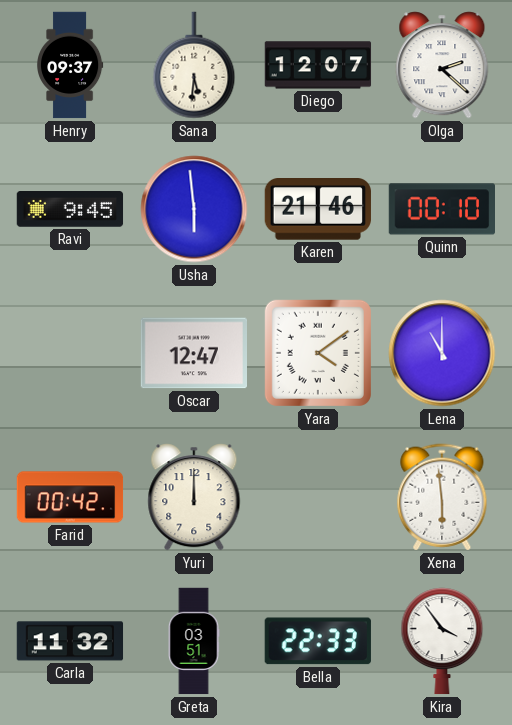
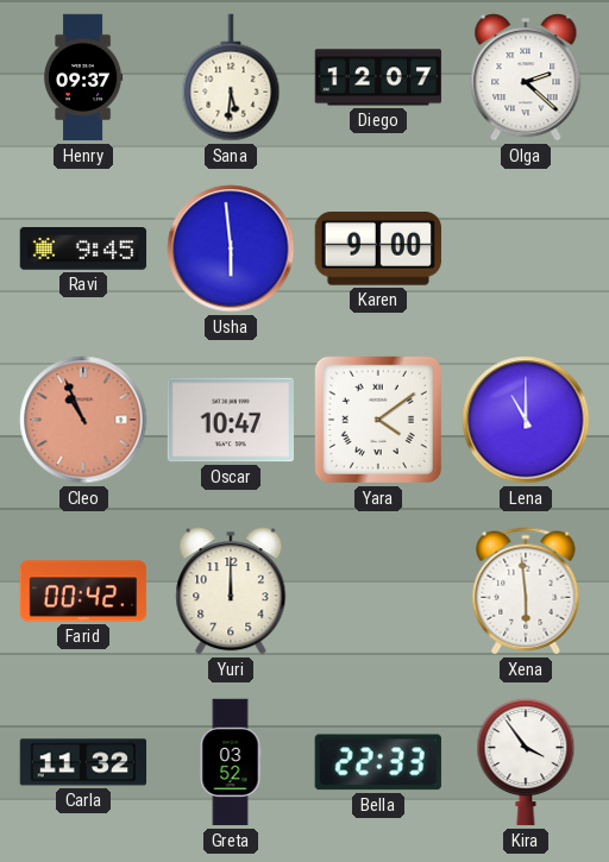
Karen: 21:46 -> 9:00 (377, 248)
Quinn: 00:10 -> none (441, 209)
Cleo: none -> 10:56 (83, 420)
Oscar: 12:47 -> 10:47 (230, 420)
Greta: 03:51 -> 03:52 (231, 762)
